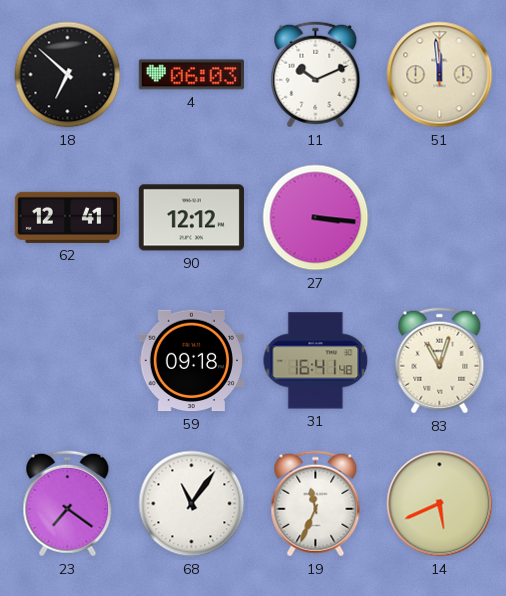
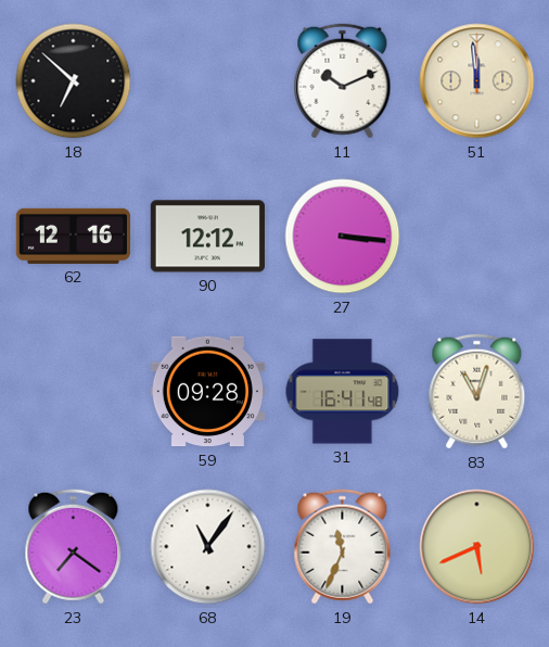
4: 06:03 -> none (191, 75)
62: 12:41 -> 12:16 (73, 236)
59: 09:18 -> 09:28 (207, 392)
